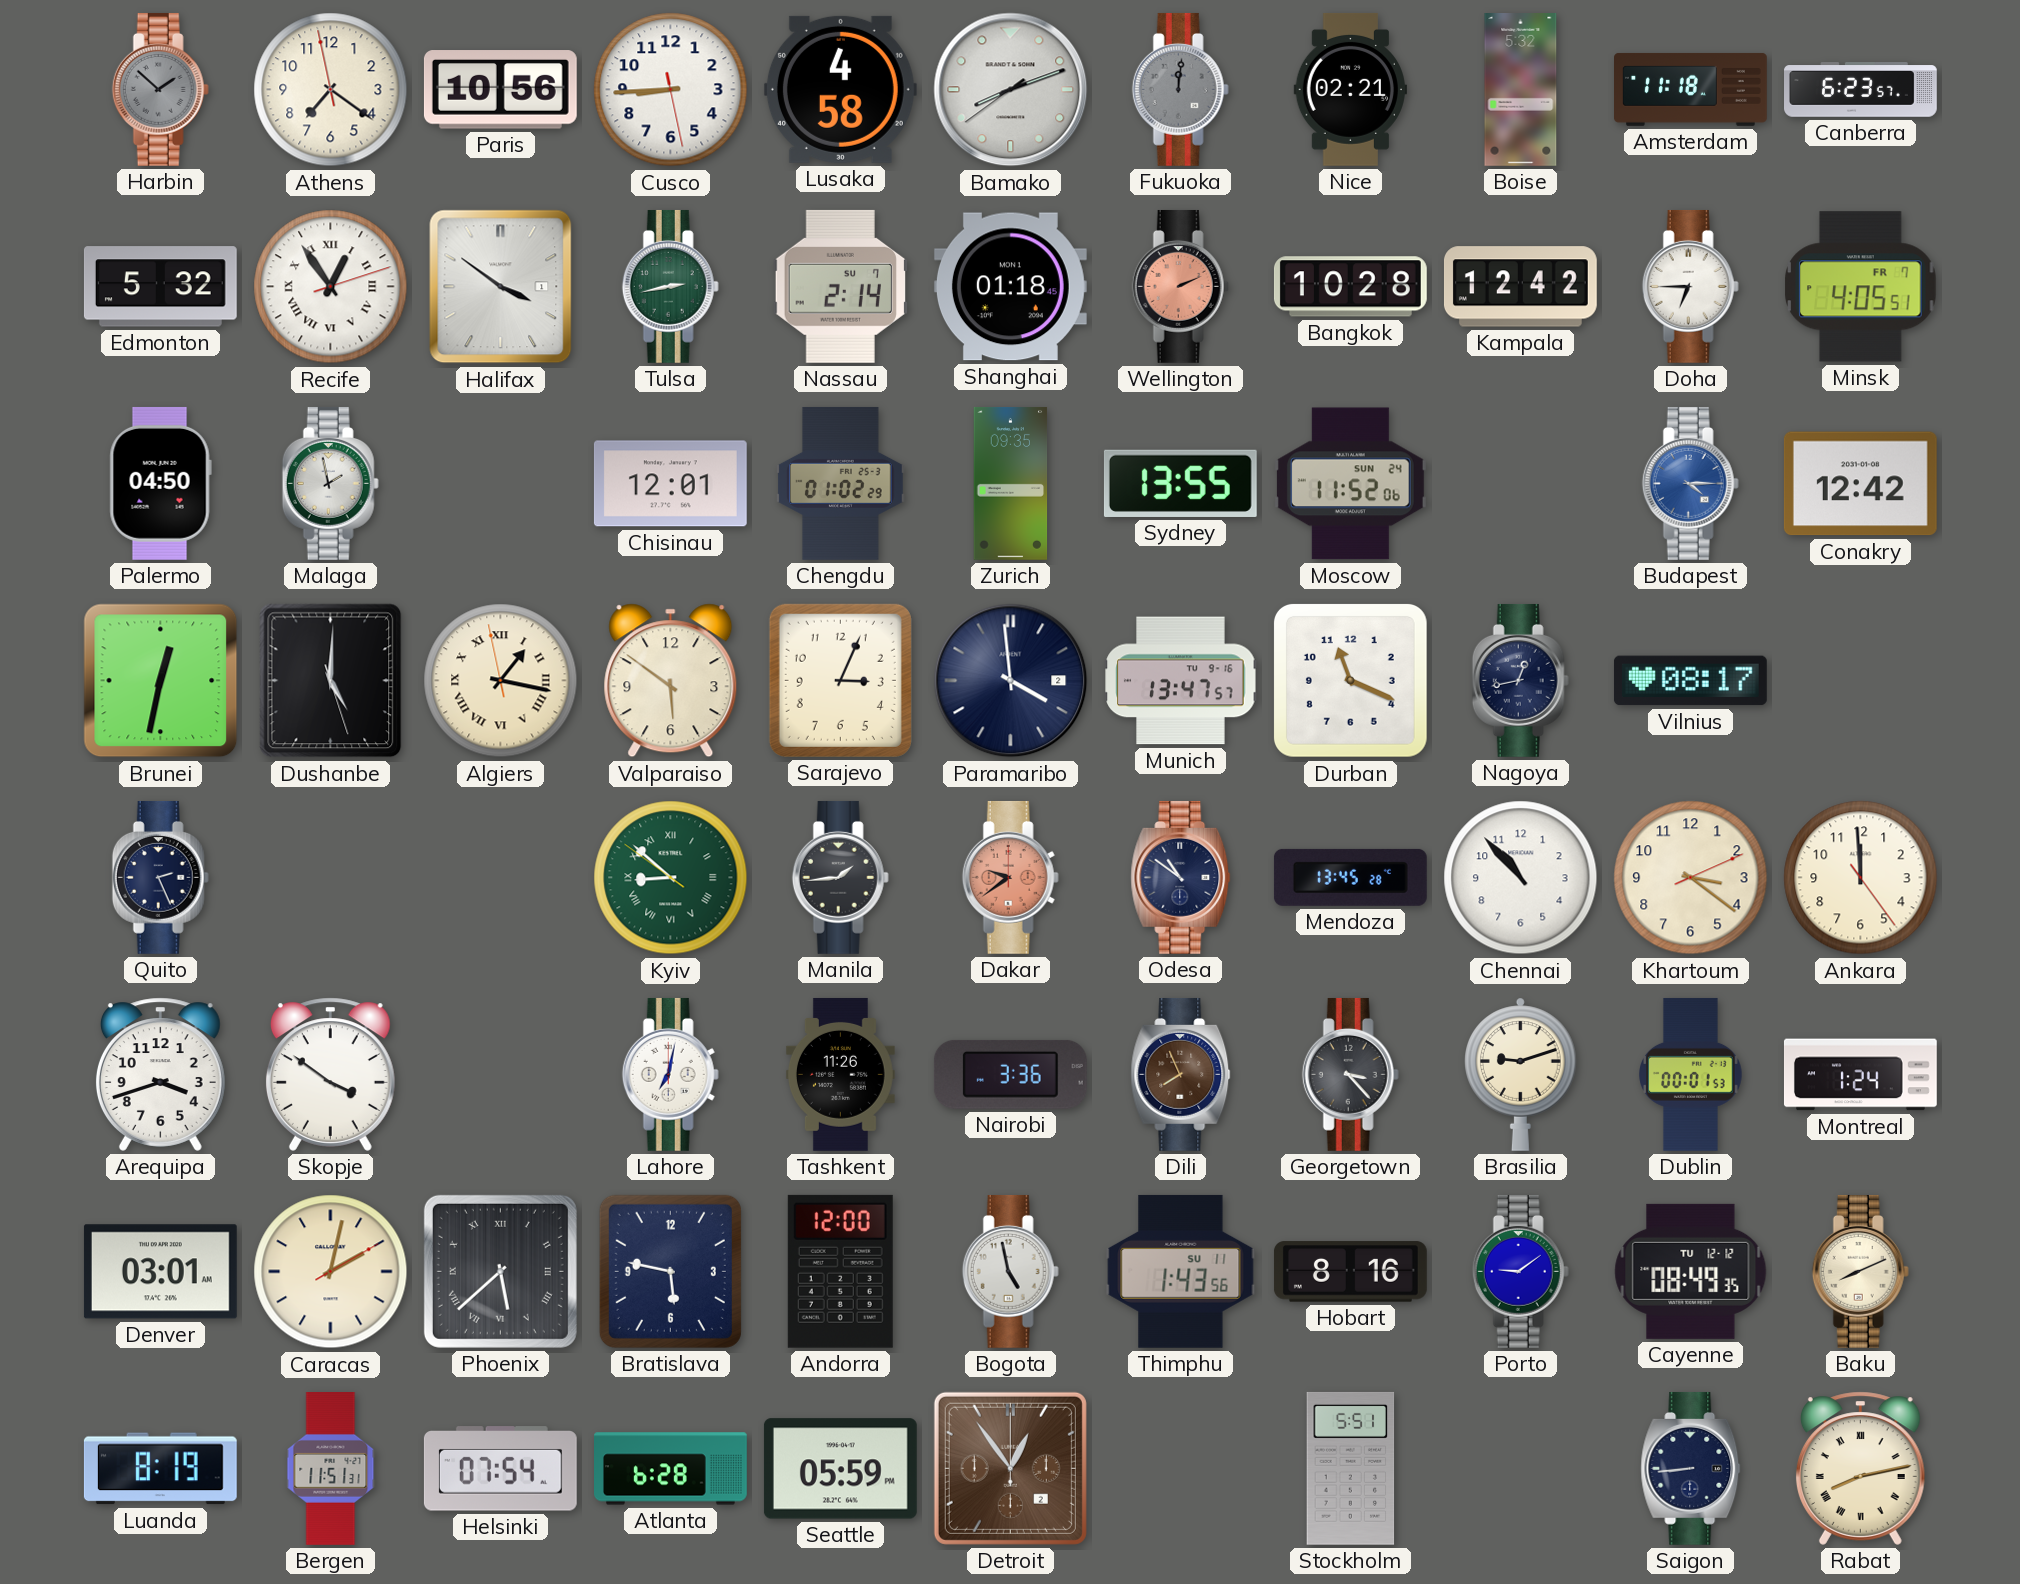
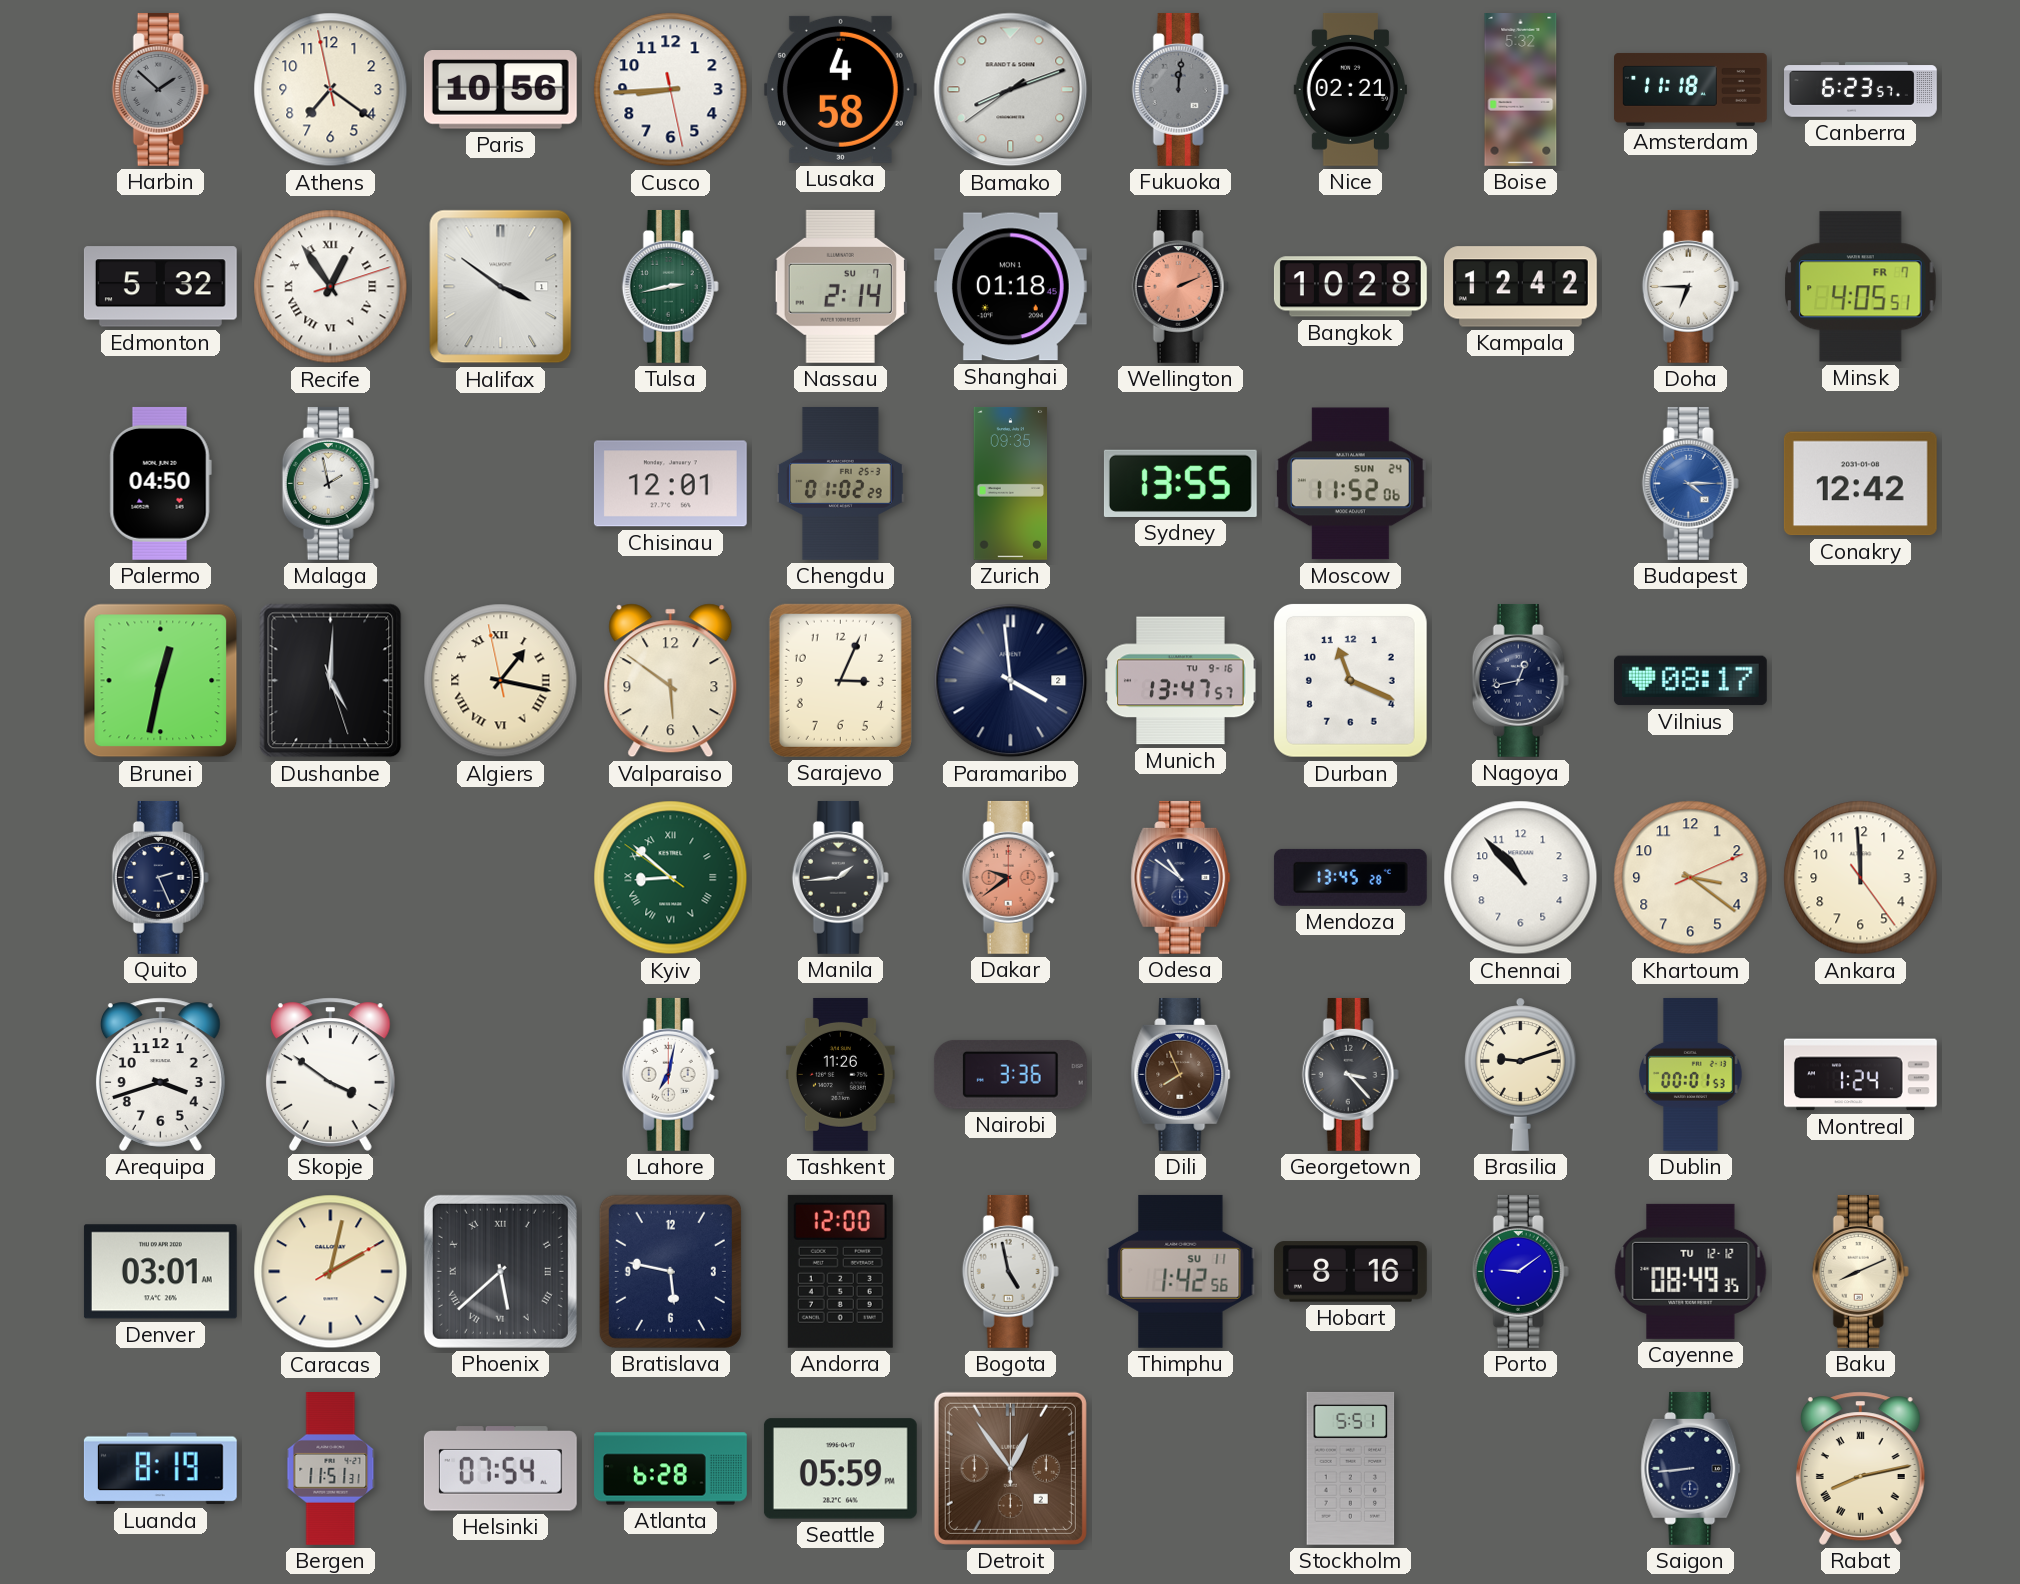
Thimphu: 1:43 -> 1:42 (1181, 1271)
